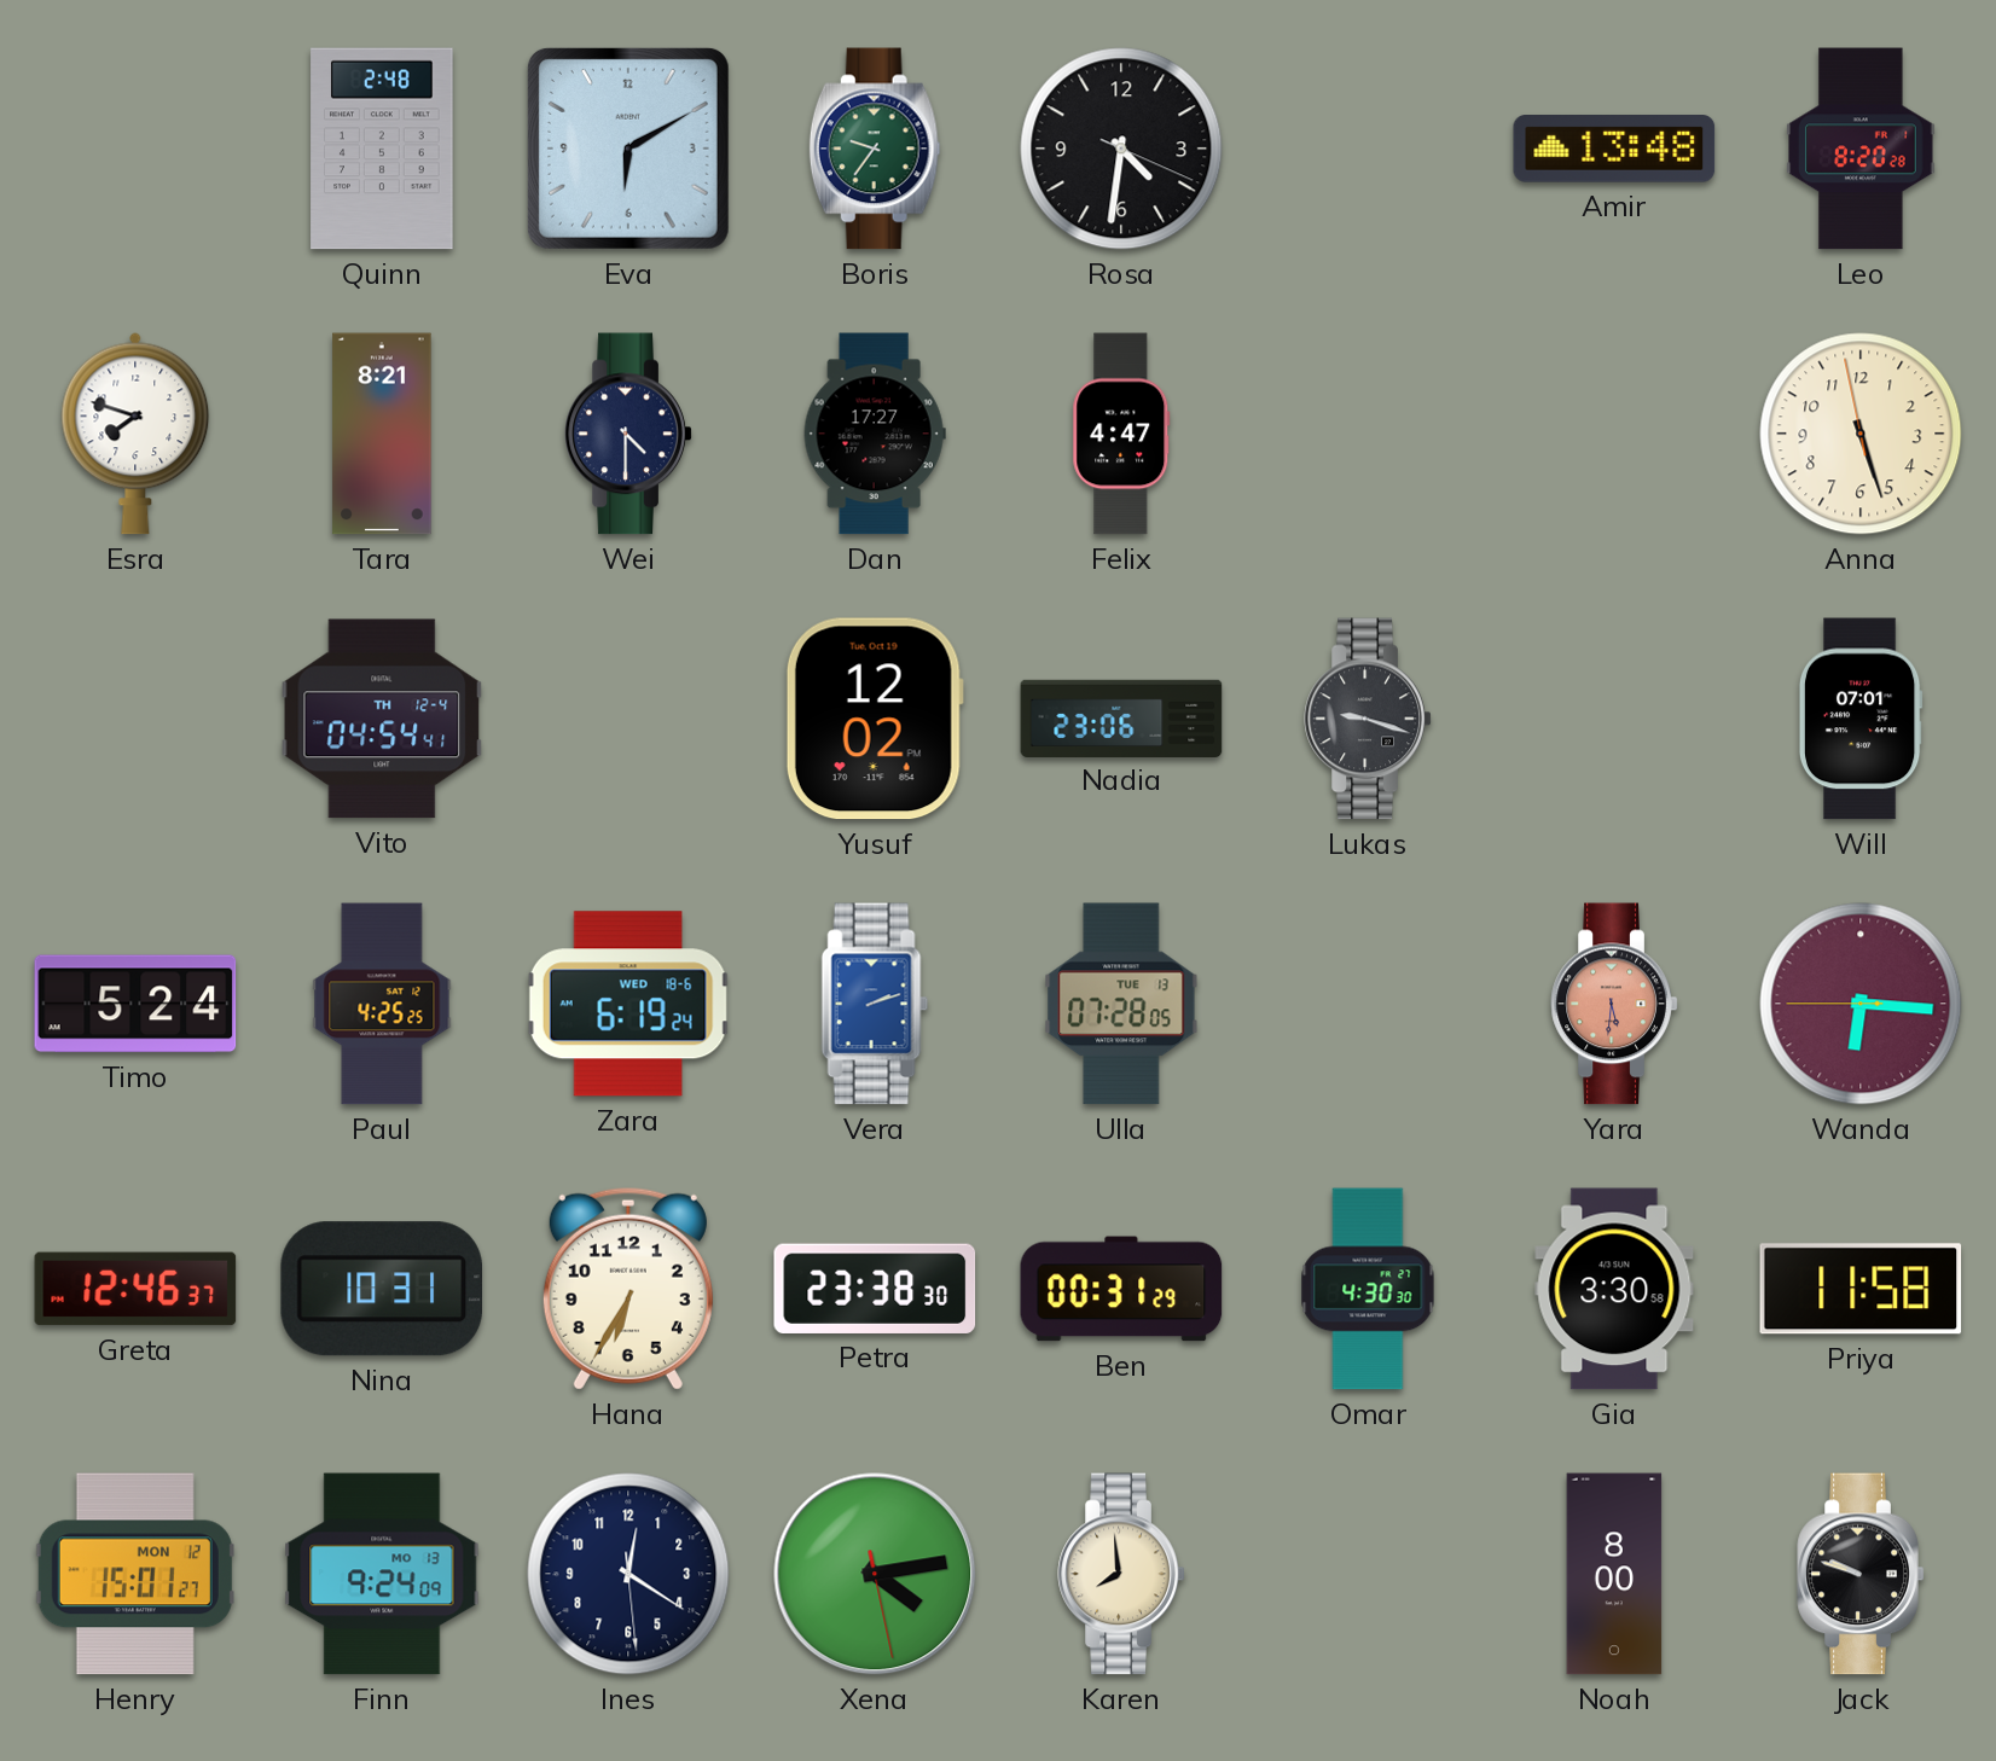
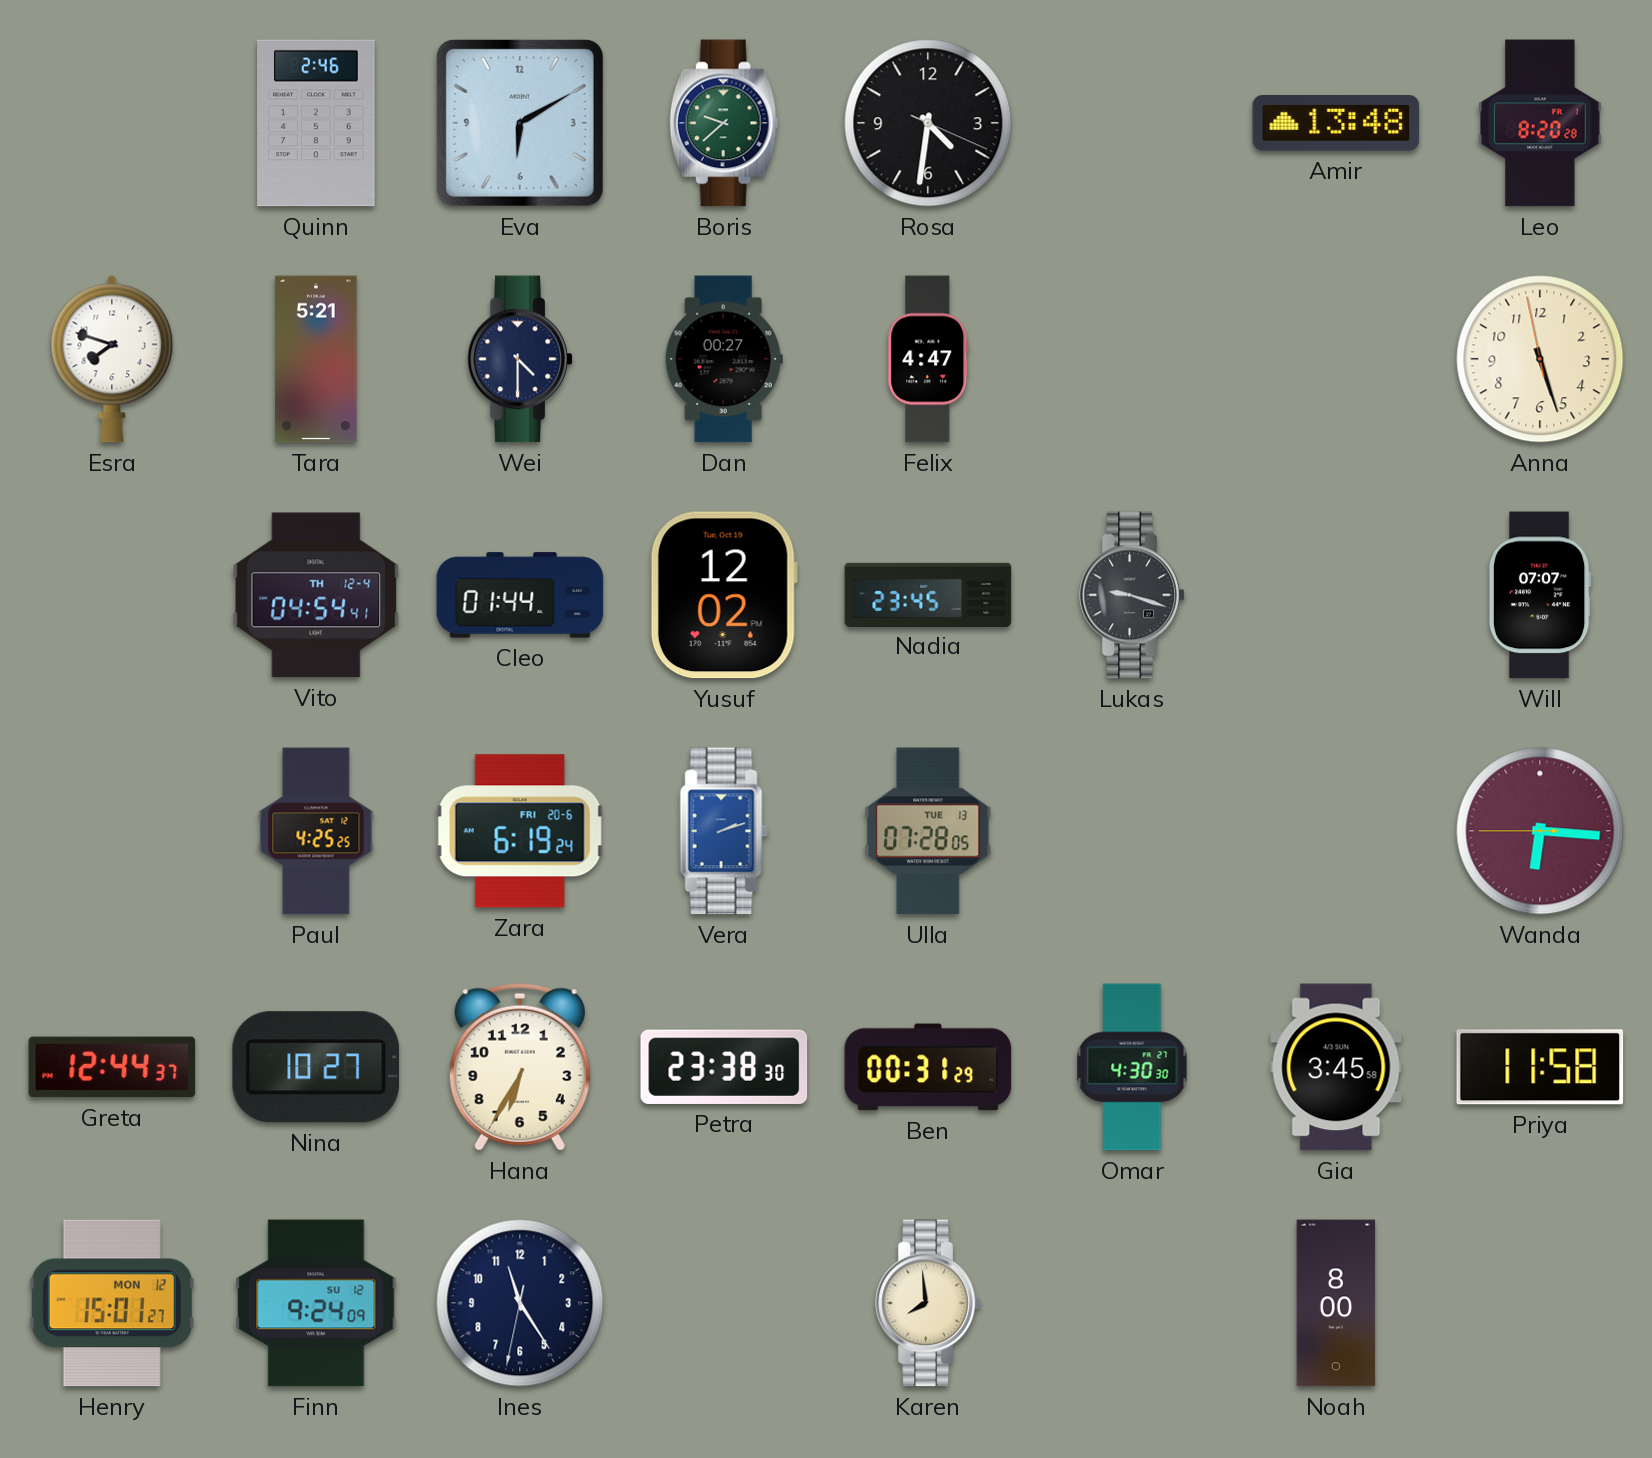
Quinn: 2:48 -> 2:46 (316, 123)
Boris: 9:36 -> 9:38 (724, 123)
Tara: 8:21 -> 5:21 (316, 359)
Dan: 17:27 -> 00:27 (724, 359)
Cleo: none -> 01:44 (520, 595)
Nadia: 23:06 -> 23:45 (928, 594)
Will: 07:01 -> 07:07 (1540, 595)
Timo: 5:24 -> none (135, 1004)
Zara date: WED 18-6 -> FRI 20-6 (520, 831)
Yara: 5:31 -> none (1614, 1004)
Greta: 12:46 -> 12:44 (112, 1067)
Nina: 10:31 -> 10:27 (315, 1067)
Gia: 3:30 -> 3:45 (1336, 1067)
Finn date: MO 13 -> SU 12 (316, 1303)
Ines: 12:20 -> 11:24 (520, 1303)
Xena: 4:13 -> none (875, 1574)
Jack: 9:48 -> none (1861, 1574)
